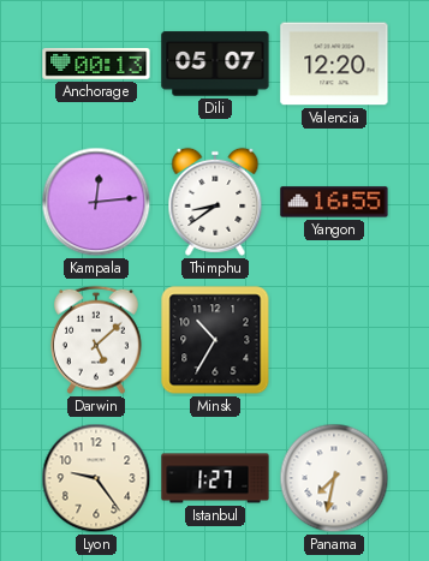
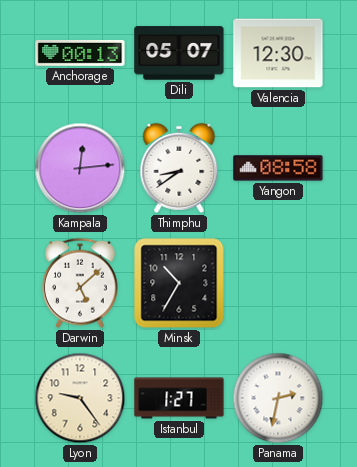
Valencia: 12:20 -> 12:30 (278, 53)
Yangon: 16:55 -> 08:58 (278, 168)
Panama: 7:32 -> 2:32 (278, 398)
